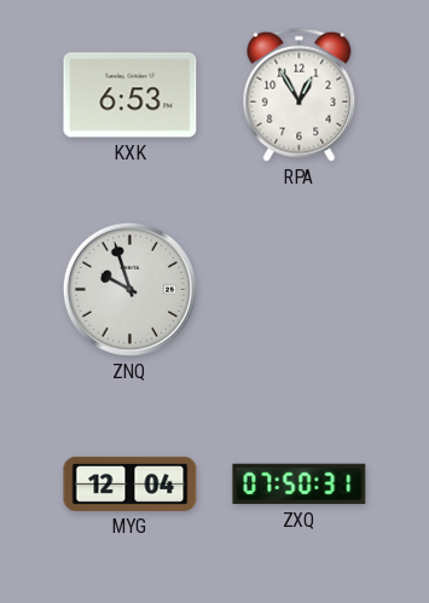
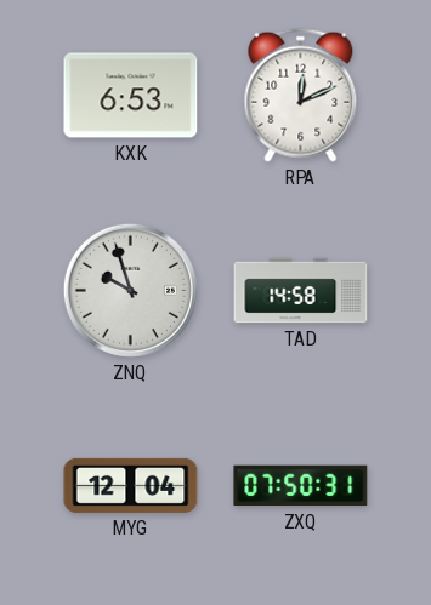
RPA: 12:55 -> 12:11 (301, 95)
TAD: none -> 14:58 (301, 291)
